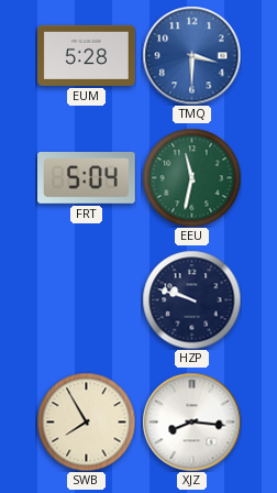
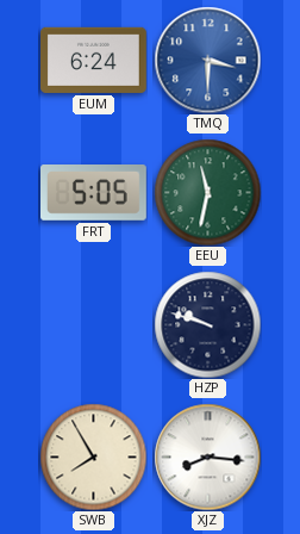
EUM: 5:28 -> 6:24 (94, 60)
FRT: 5:04 -> 5:05 (94, 193)
